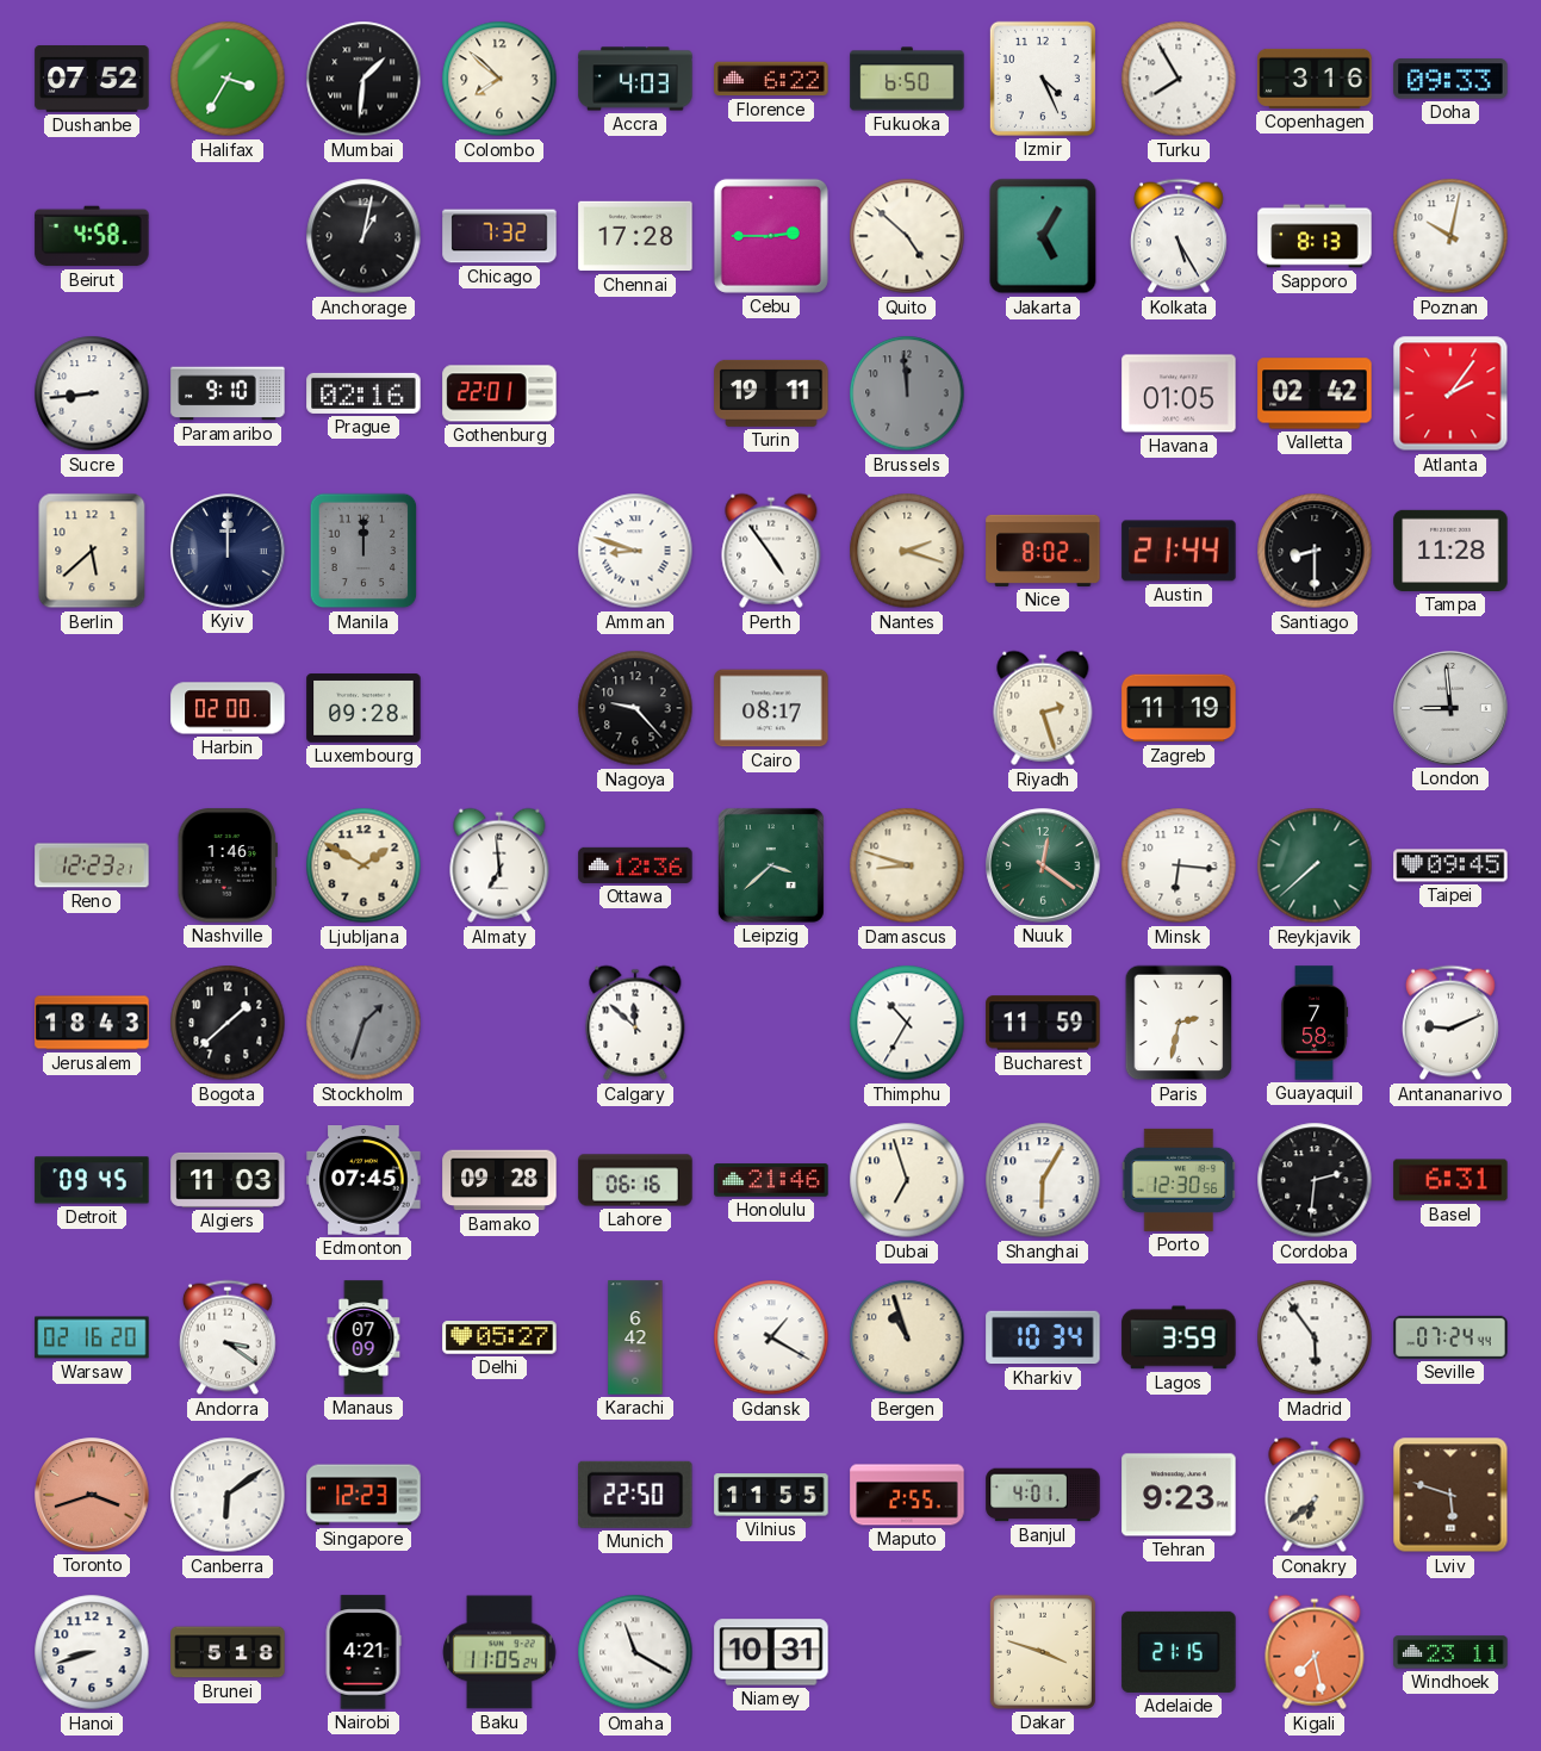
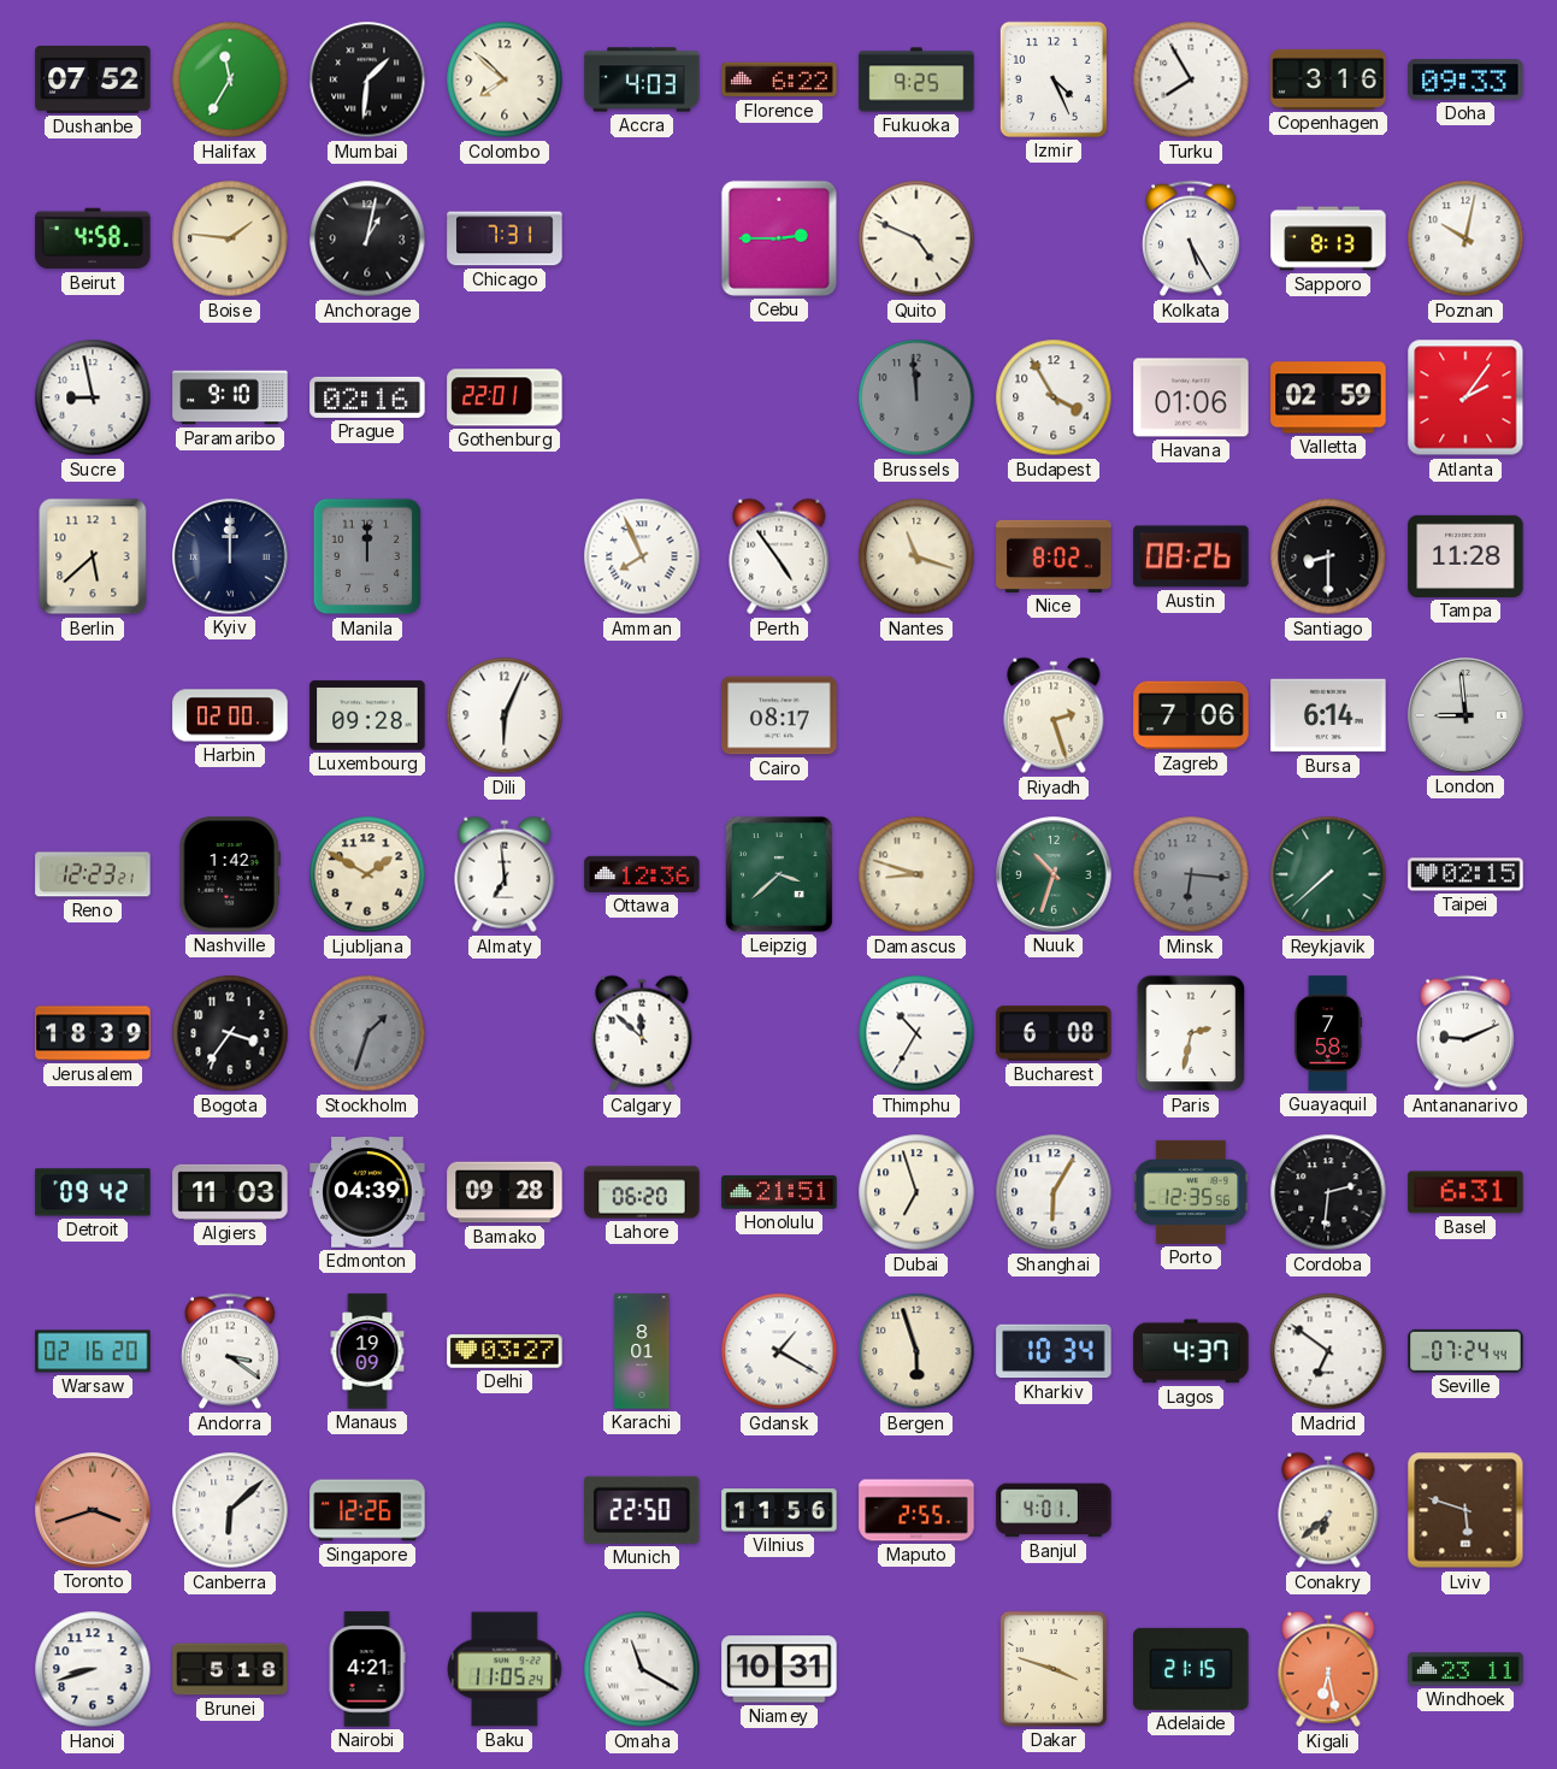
Halifax: 3:35 -> 11:35 (230, 79)
Fukuoka: 6:50 -> 9:25 (916, 79)
Boise: none -> 1:46 (230, 238)
Chicago: 7:32 -> 7:31 (505, 238)
Chennai: 17:28 -> none (635, 236)
Quito: 4:52 -> 4:49 (916, 238)
Jakarta: 5:05 -> none (1043, 236)
Sucre: 8:44 -> 8:58 (93, 397)
Turin: 19:11 -> none (771, 393)
Budapest: none -> 3:55 (1054, 397)
Havana: 01:05 -> 01:06 (1191, 397)
Valletta: 02:42 -> 02:59 (1328, 397)
Amman: 8:48 -> 7:56 (642, 556)
Nantes: 2:18 -> 11:18 (916, 556)
Austin: 21:44 -> 08:26 (1191, 556)
Dili: none -> 6:04 (505, 715)
Nagoya: 9:23 -> none (635, 708)
Zagreb: 11:19 -> 7:06 (1191, 715)
Bursa: none -> 6:14 (1328, 715)
Nashville: 1:46 -> 1:42 (230, 874)
Nuuk: 12:21 -> 10:33 (1054, 874)
Minsk dial: white -> grey (1191, 874)
Taipei: 09:45 -> 02:15 (1465, 874)
Jerusalem: 18:43 -> 18:39 (93, 1033)
Bogota: 1:38 -> 3:36 (230, 1033)
Bucharest: 11:59 -> 6:08 (1054, 1033)
Detroit: 09:45 -> 09:42 (93, 1192)
Edmonton: 07:45 -> 04:39 (367, 1193)
Lahore: 06:16 -> 06:20 (642, 1192)
Honolulu: 21:46 -> 21:51 (779, 1192)
Porto: 12:30 -> 12:35 (1191, 1192)
Manaus: 07:09 -> 19:09 (367, 1351)
Delhi: 05:27 -> 03:27 (505, 1351)
Karachi: 6:42 -> 8:01 (642, 1351)
Bergen: 10:57 -> 5:57 (916, 1351)
Lagos: 3:59 -> 4:37 (1191, 1351)
Madrid: 5:54 -> 6:51 (1328, 1351)
Canberra: 6:09 -> 6:08 (230, 1510)
Singapore: 12:23 -> 12:26 (367, 1510)
Vilnius: 11:55 -> 11:56 (779, 1510)
Tehran: 9:23 -> none (1179, 1495)
Kigali: 7:28 -> 6:28 (1328, 1669)
